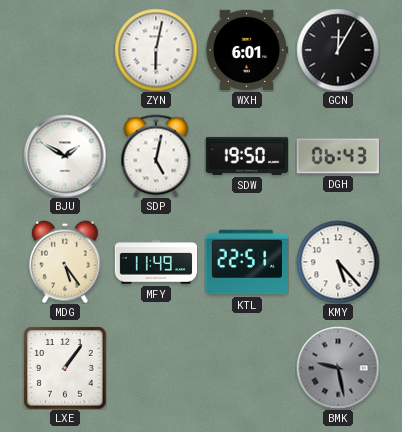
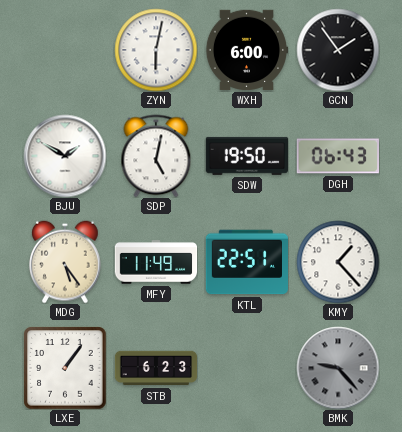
WXH: 6:01 -> 6:00 (246, 50)
GCN: 12:05 -> 1:54 (338, 50)
KMY: 5:23 -> 1:23 (338, 262)
STB: none -> 6:23 (156, 368)
BMK: 9:28 -> 9:23 (338, 368)
